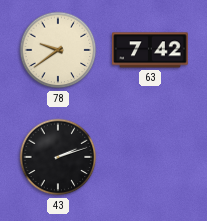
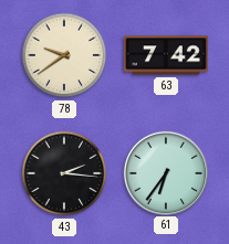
43: 2:12 -> 2:16 (64, 173)
61: none -> 6:36 (165, 172)
